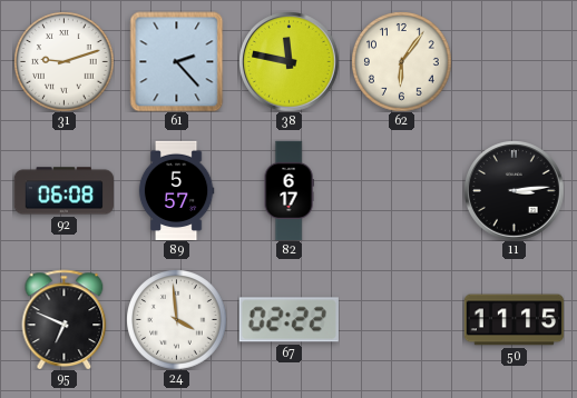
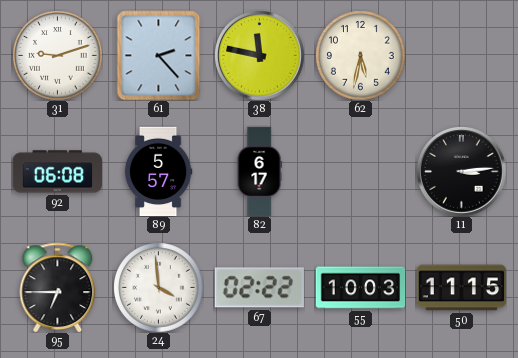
62: 6:06 -> 5:32 (360, 55)
95: 6:49 -> 6:45 (58, 287)
55: none -> 10:03 (360, 288)
